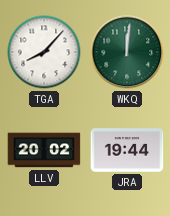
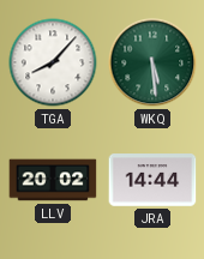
WKQ: 12:01 -> 5:29 (152, 62)
JRA: 19:44 -> 14:44 (152, 180)
